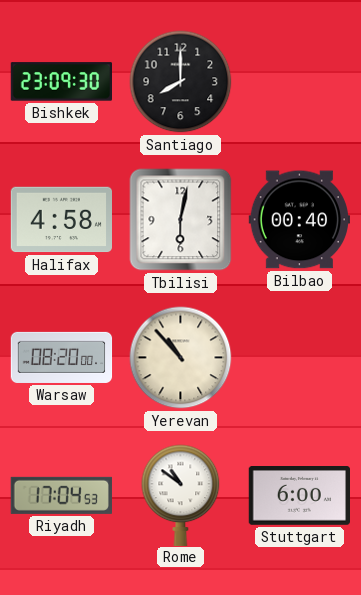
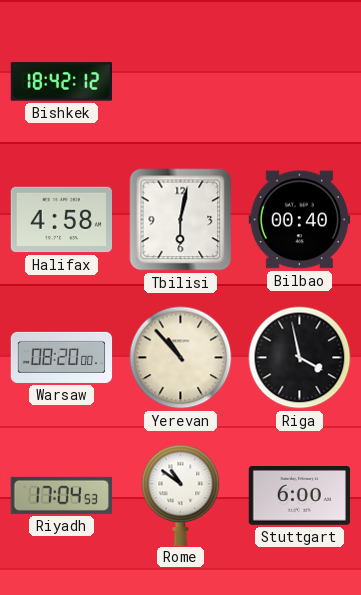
Bishkek: 23:09 -> 18:42 (61, 82)
Santiago: 8:00 -> none (181, 82)
Riga: none -> 3:58 (300, 358)
